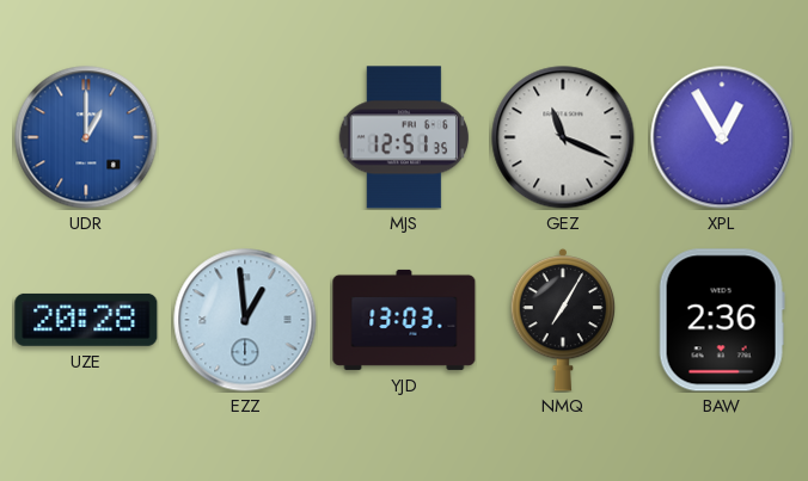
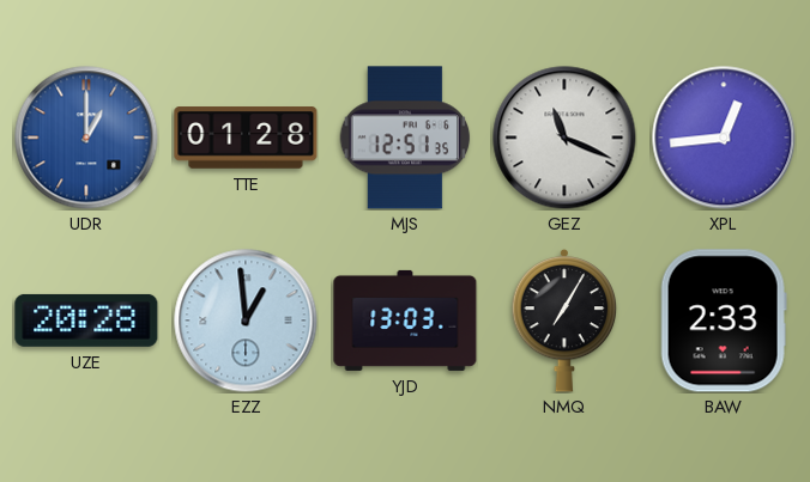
TTE: none -> 01:28 (246, 138)
XPL: 12:55 -> 12:44 (724, 138)
BAW: 2:36 -> 2:33 (724, 321)
